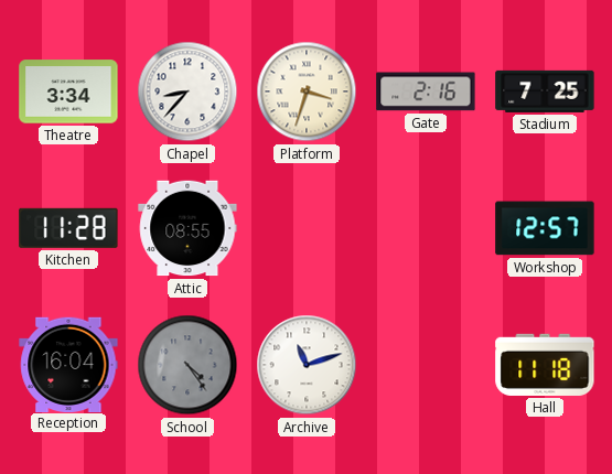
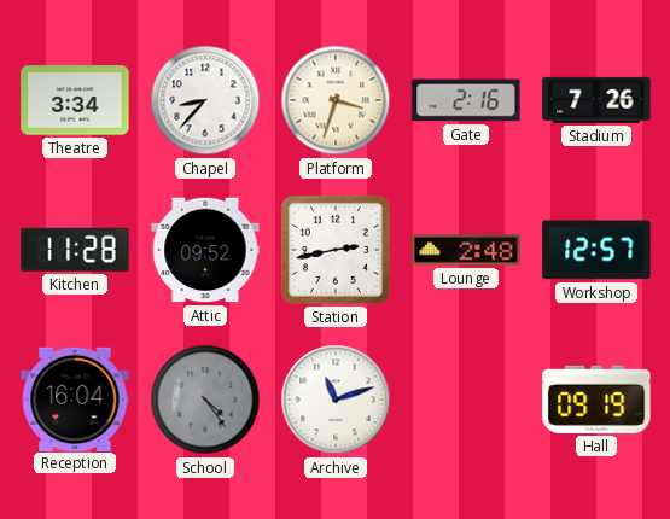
Stadium: 7:25 -> 7:26 (596, 100)
Attic: 08:55 -> 09:52 (205, 250)
Station: none -> 2:43 (336, 250)
Lounge: none -> 2:48 (466, 250)
Hall: 11:18 -> 09:19 (596, 400)
